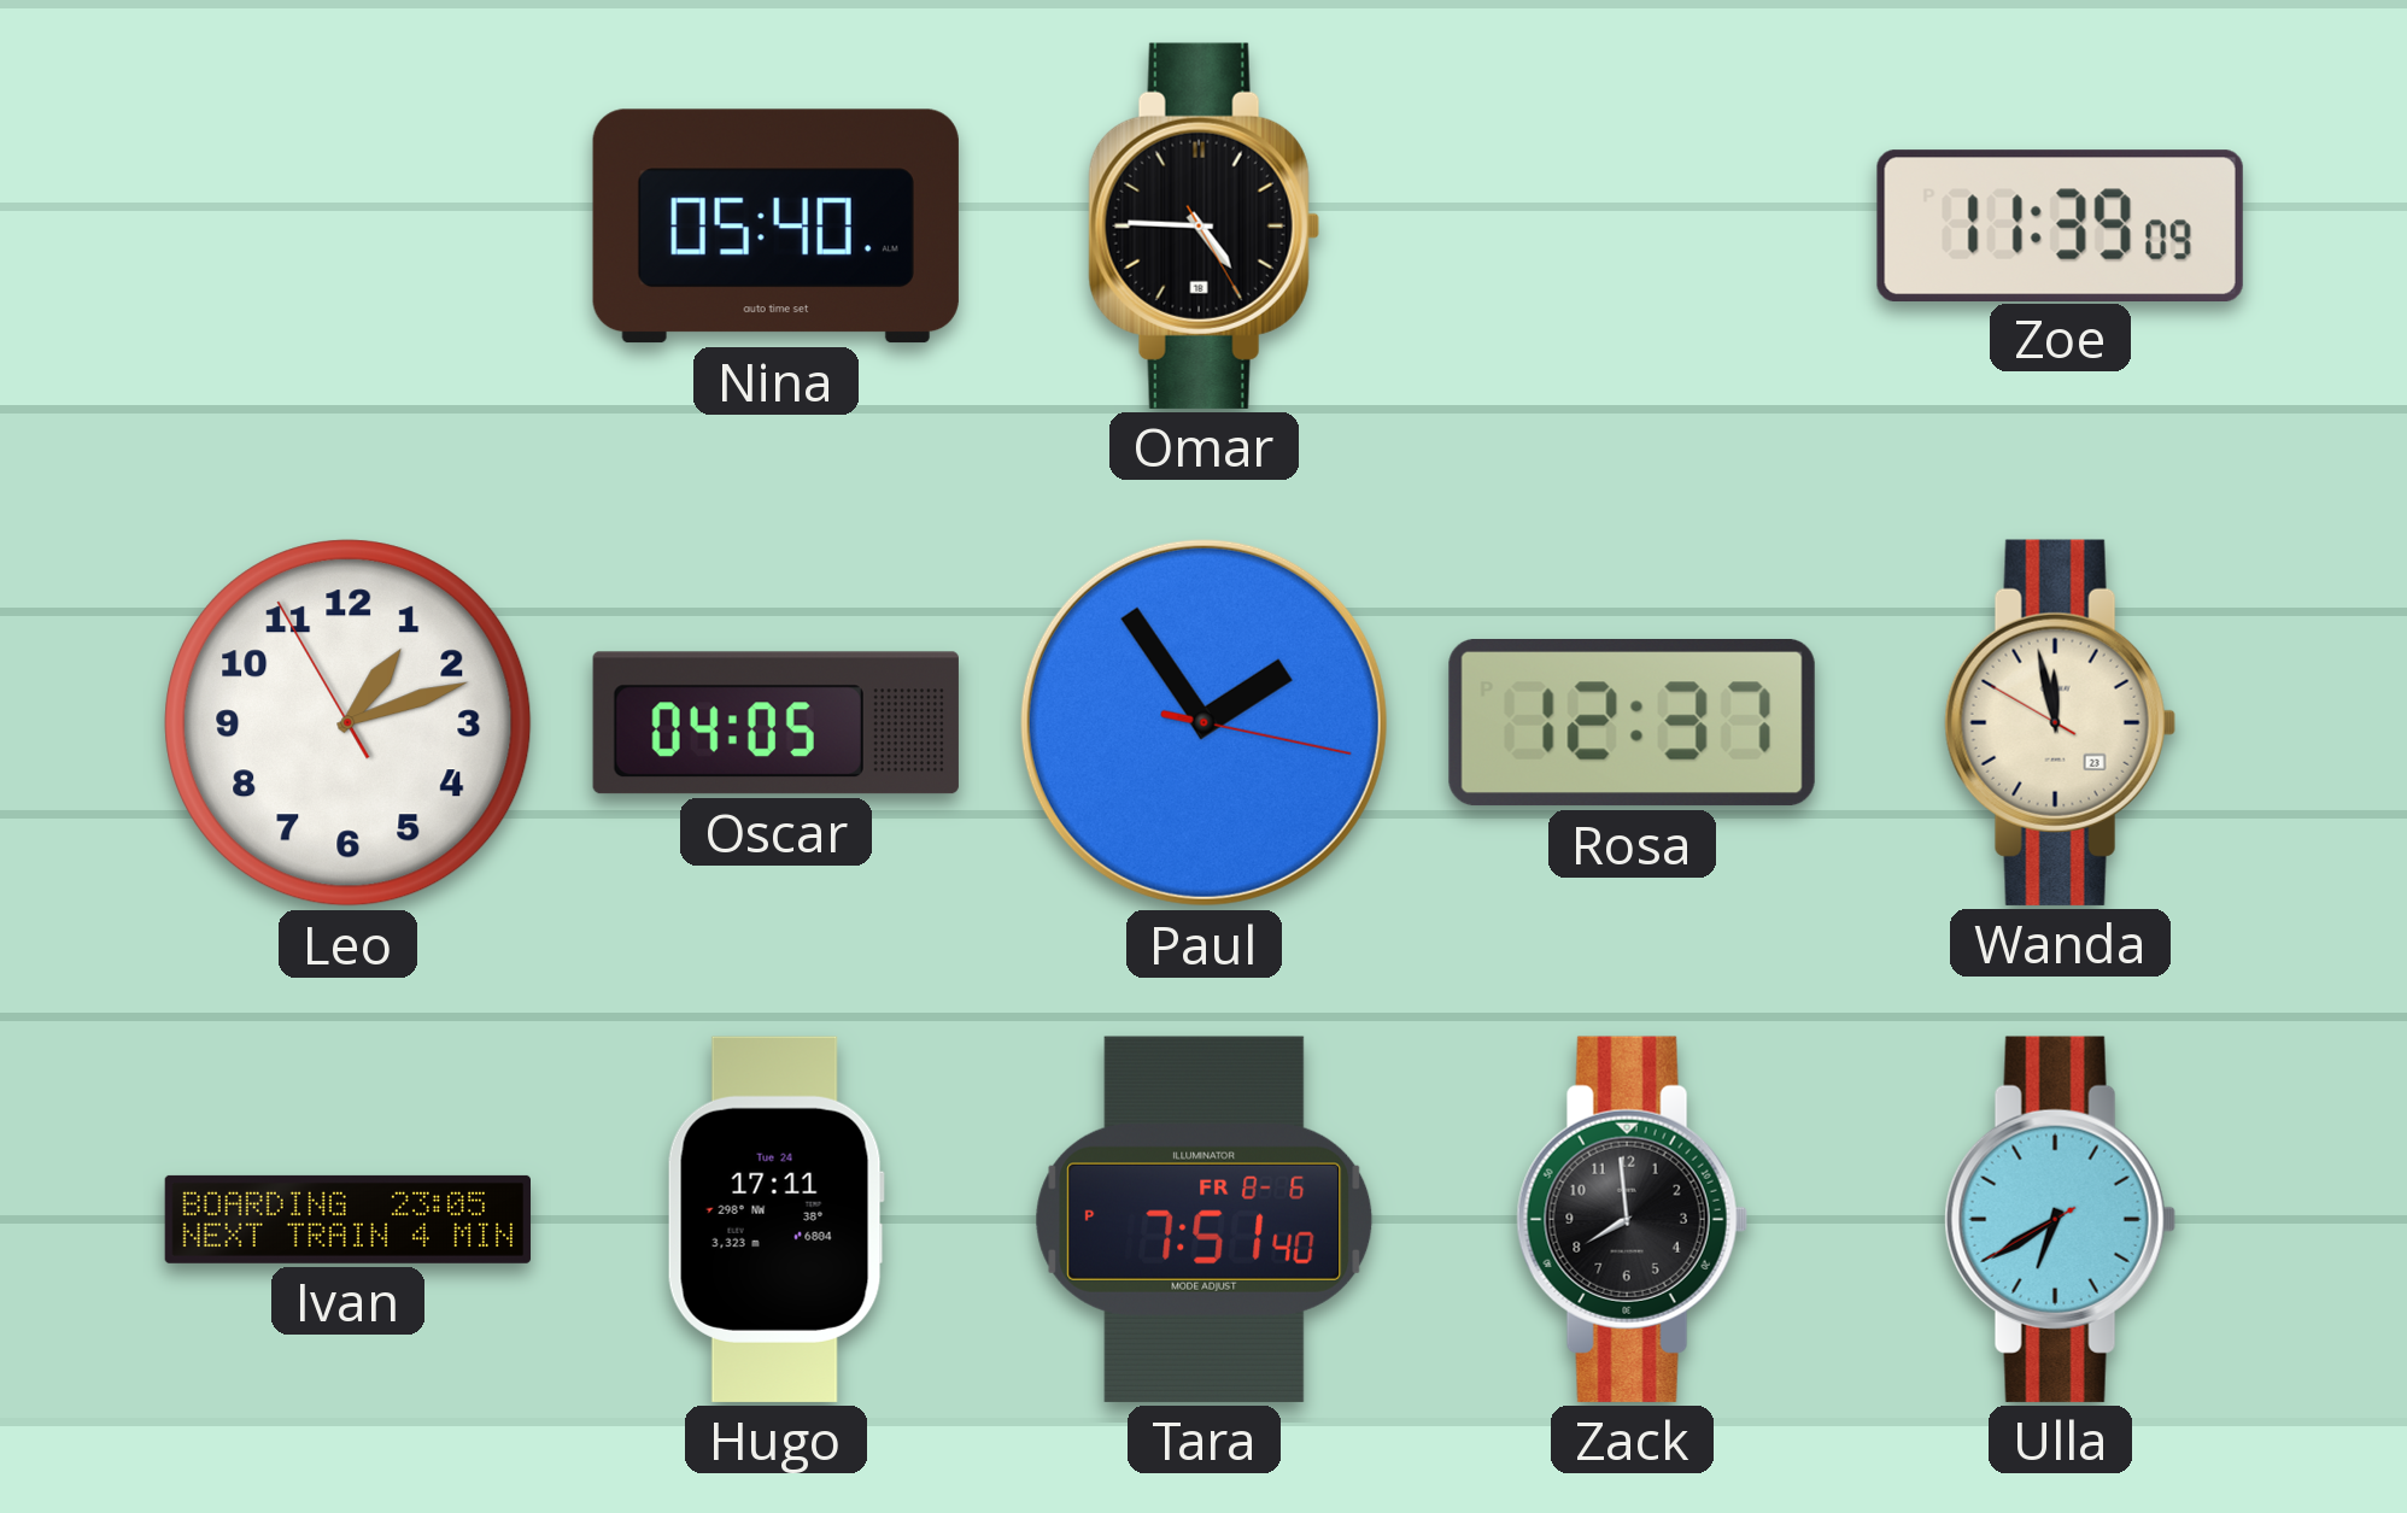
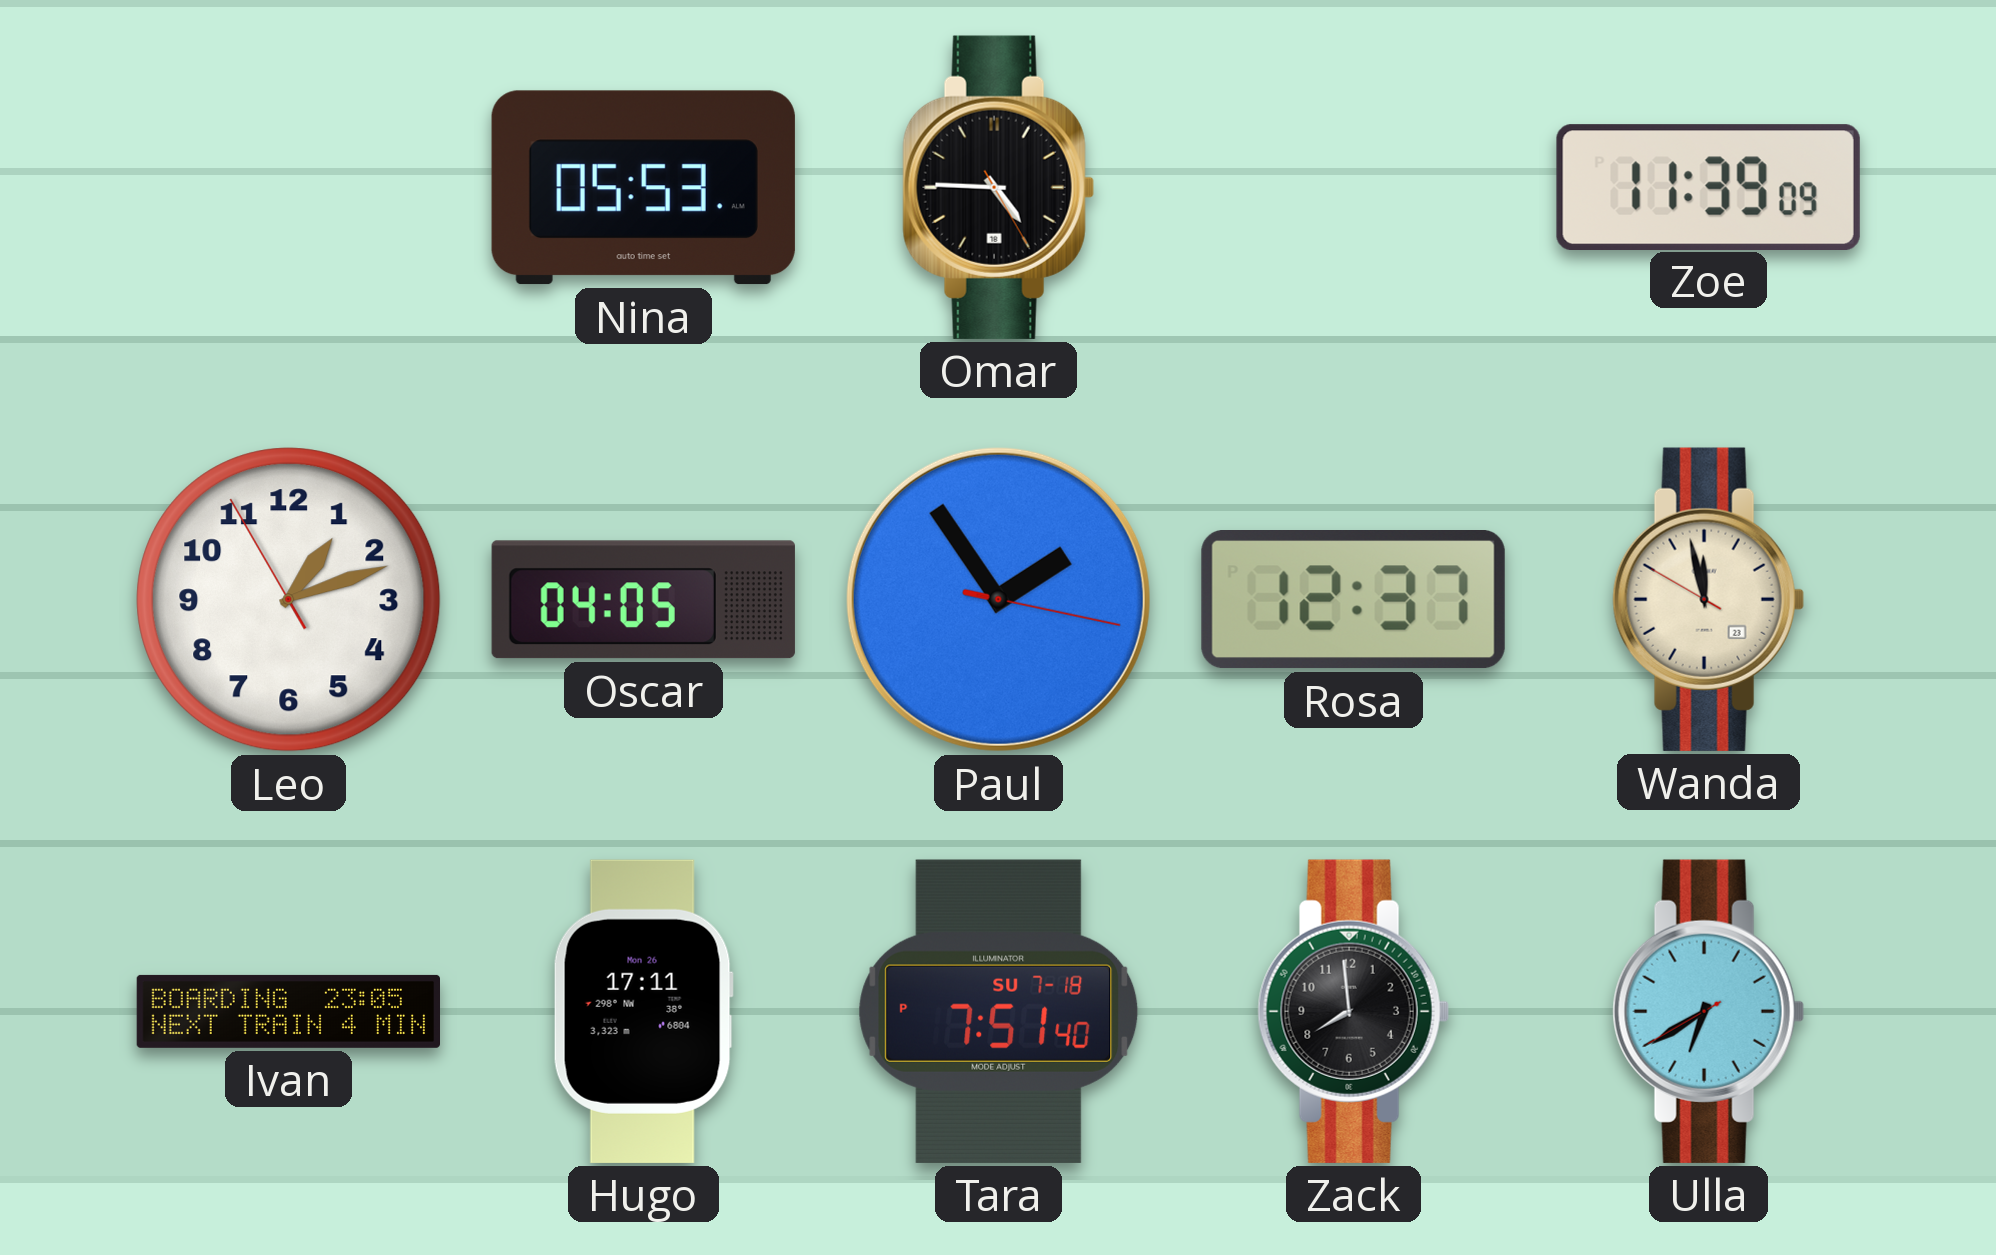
Nina: 05:40 -> 05:53 (643, 188)
Hugo date: Tue 24 -> Mon 26 (643, 1011)
Tara date: FR 8-6 -> SU 7-18 (999, 1011)
